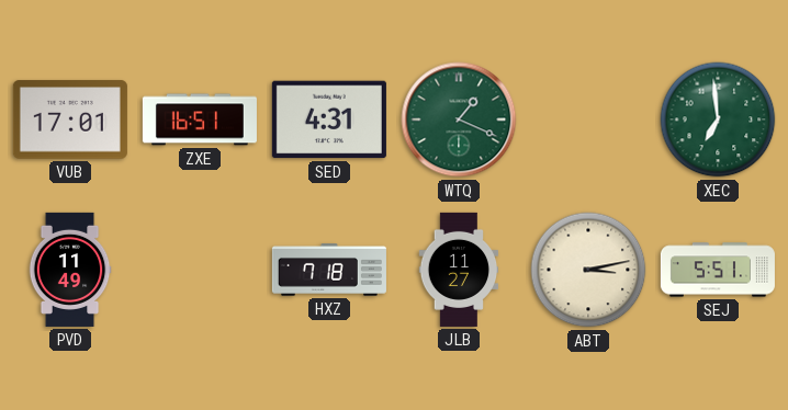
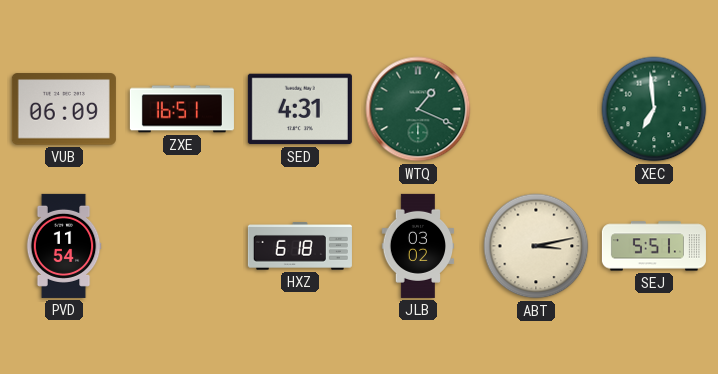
VUB: 17:01 -> 06:09 (64, 109)
PVD: 11:49 -> 11:54 (64, 246)
HXZ: 7:18 -> 6:18 (300, 246)
JLB: 11:27 -> 03:02 (418, 246)
